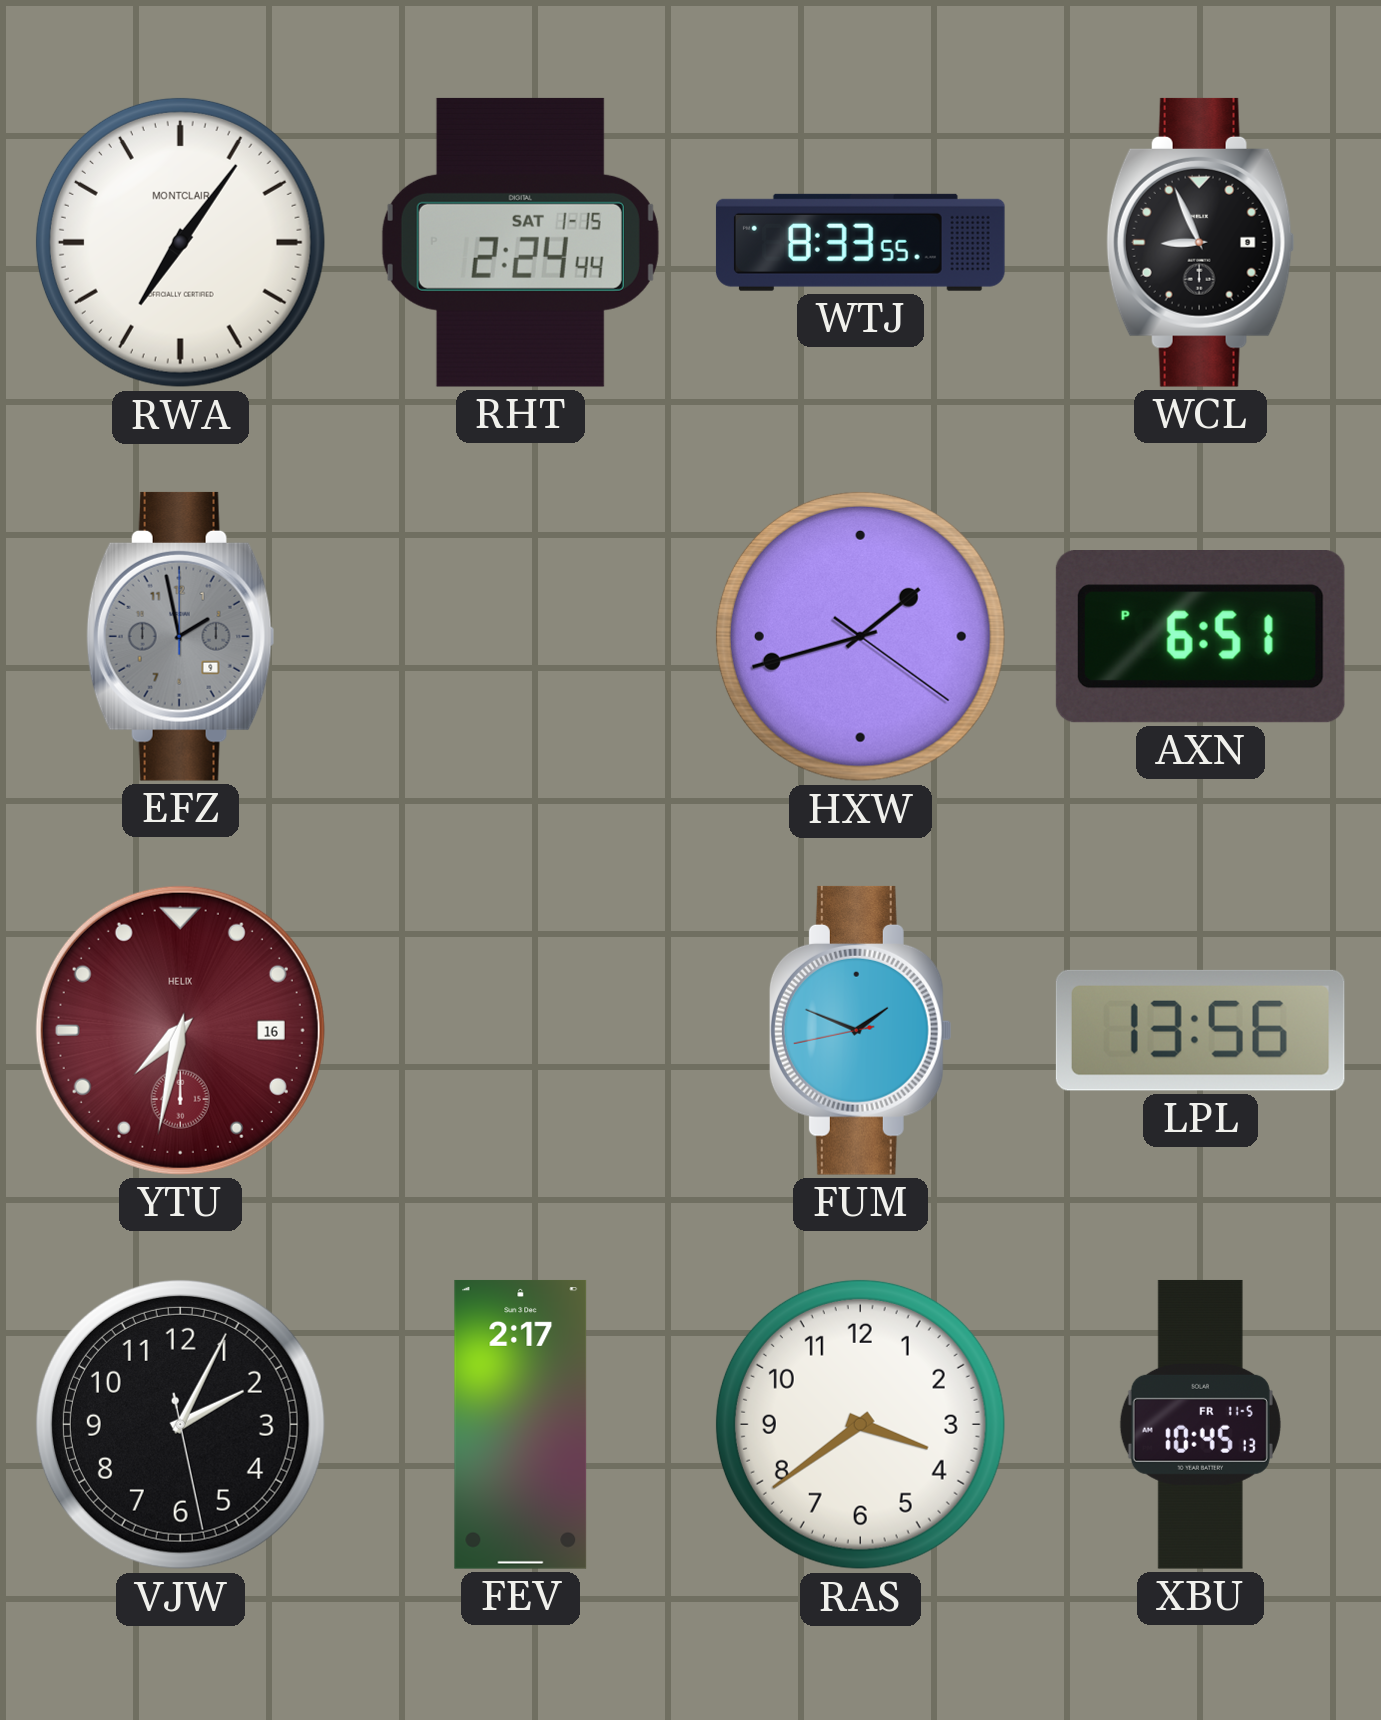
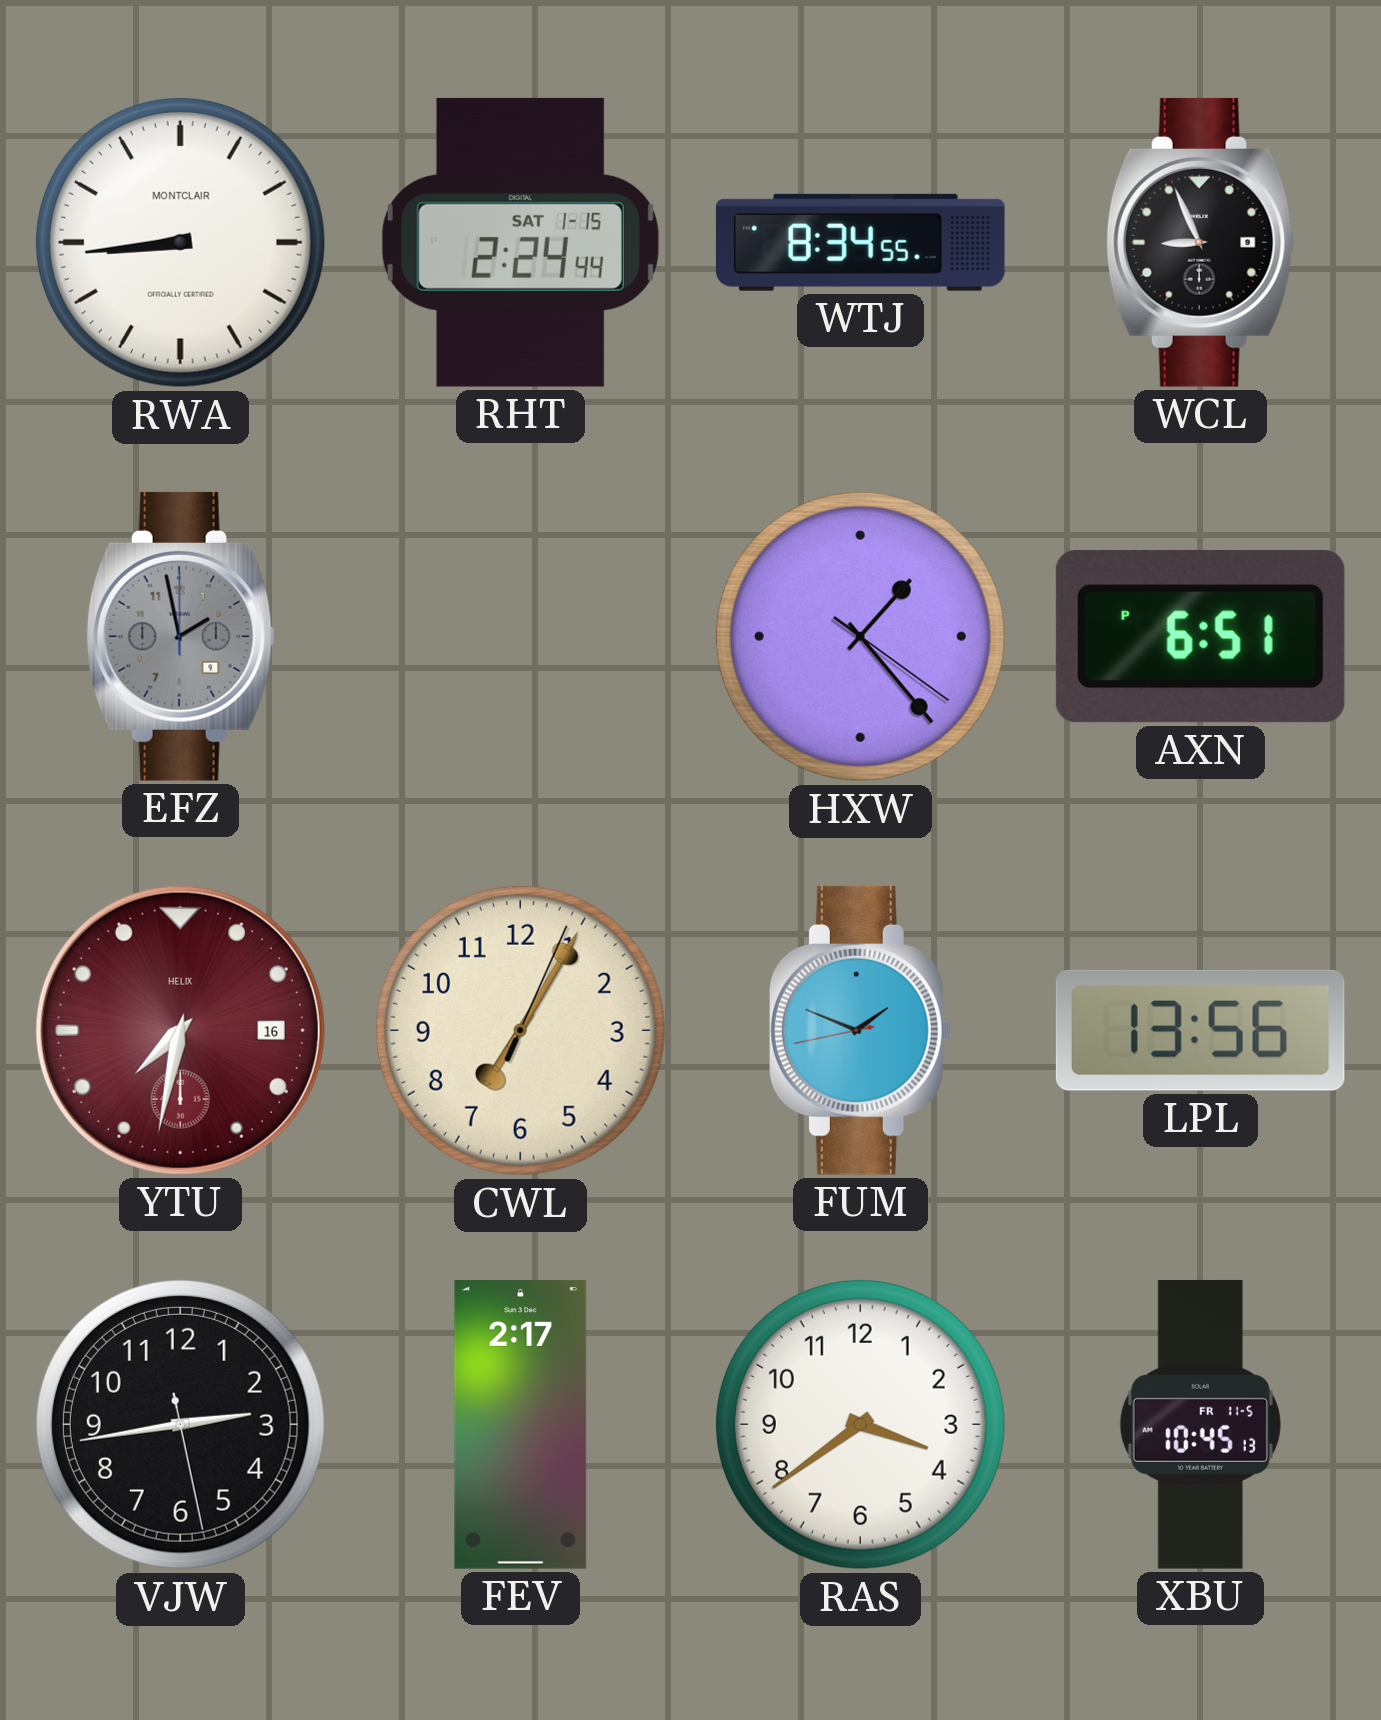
RWA: 7:06 -> 8:44 (180, 242)
WTJ: 8:33 -> 8:34 (860, 242)
HXW: 1:42 -> 1:23 (860, 636)
CWL: none -> 7:05 (520, 1030)
VJW: 2:04 -> 2:43 (180, 1424)
